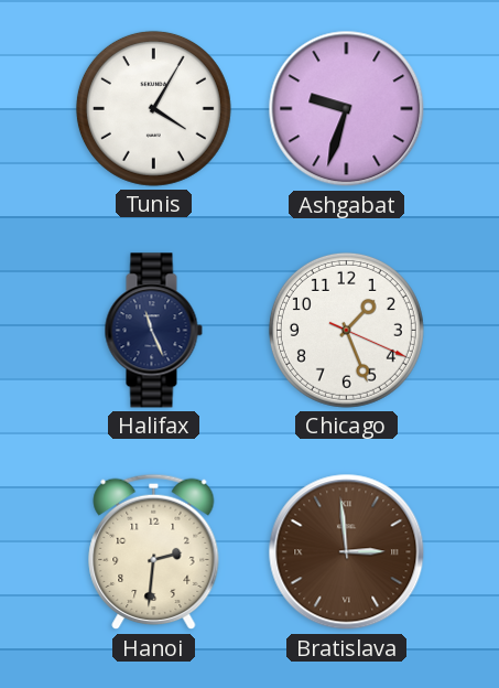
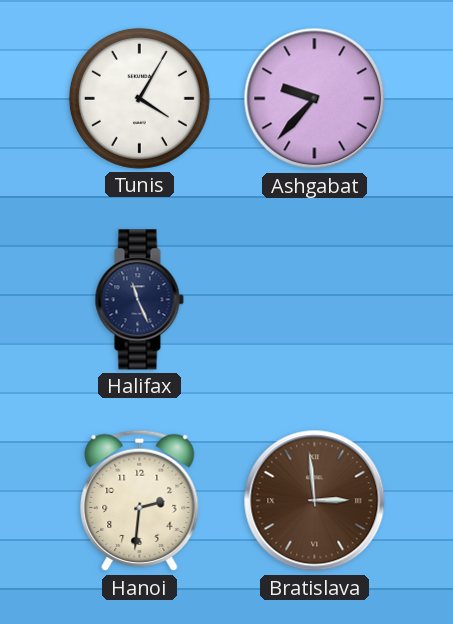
Ashgabat: 9:33 -> 9:37 (315, 99)
Chicago: 1:26 -> none (346, 330)
